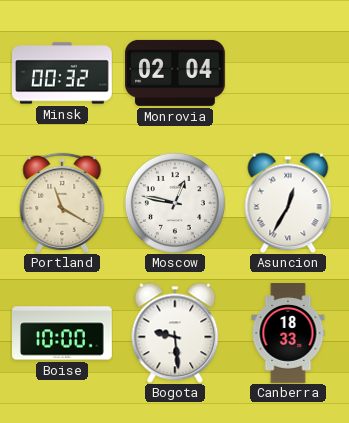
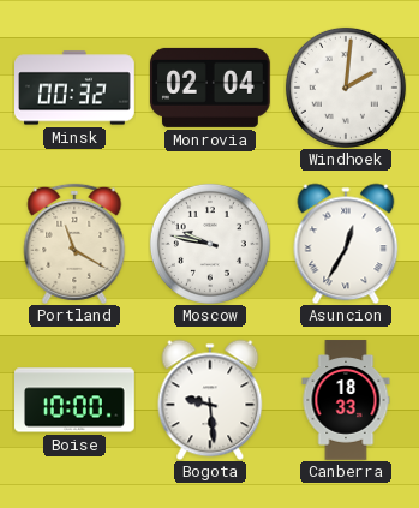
Windhoek: none -> 2:01 (346, 88)
Moscow: 12:47 -> 9:47 (210, 244)
